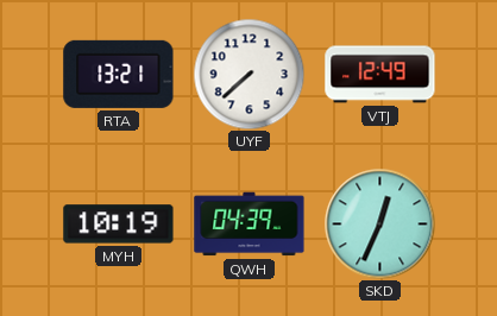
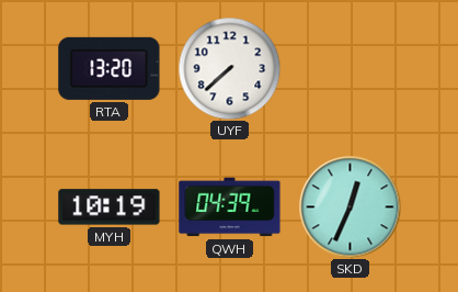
RTA: 13:21 -> 13:20 (110, 68)
VTJ: 12:49 -> none (380, 75)
